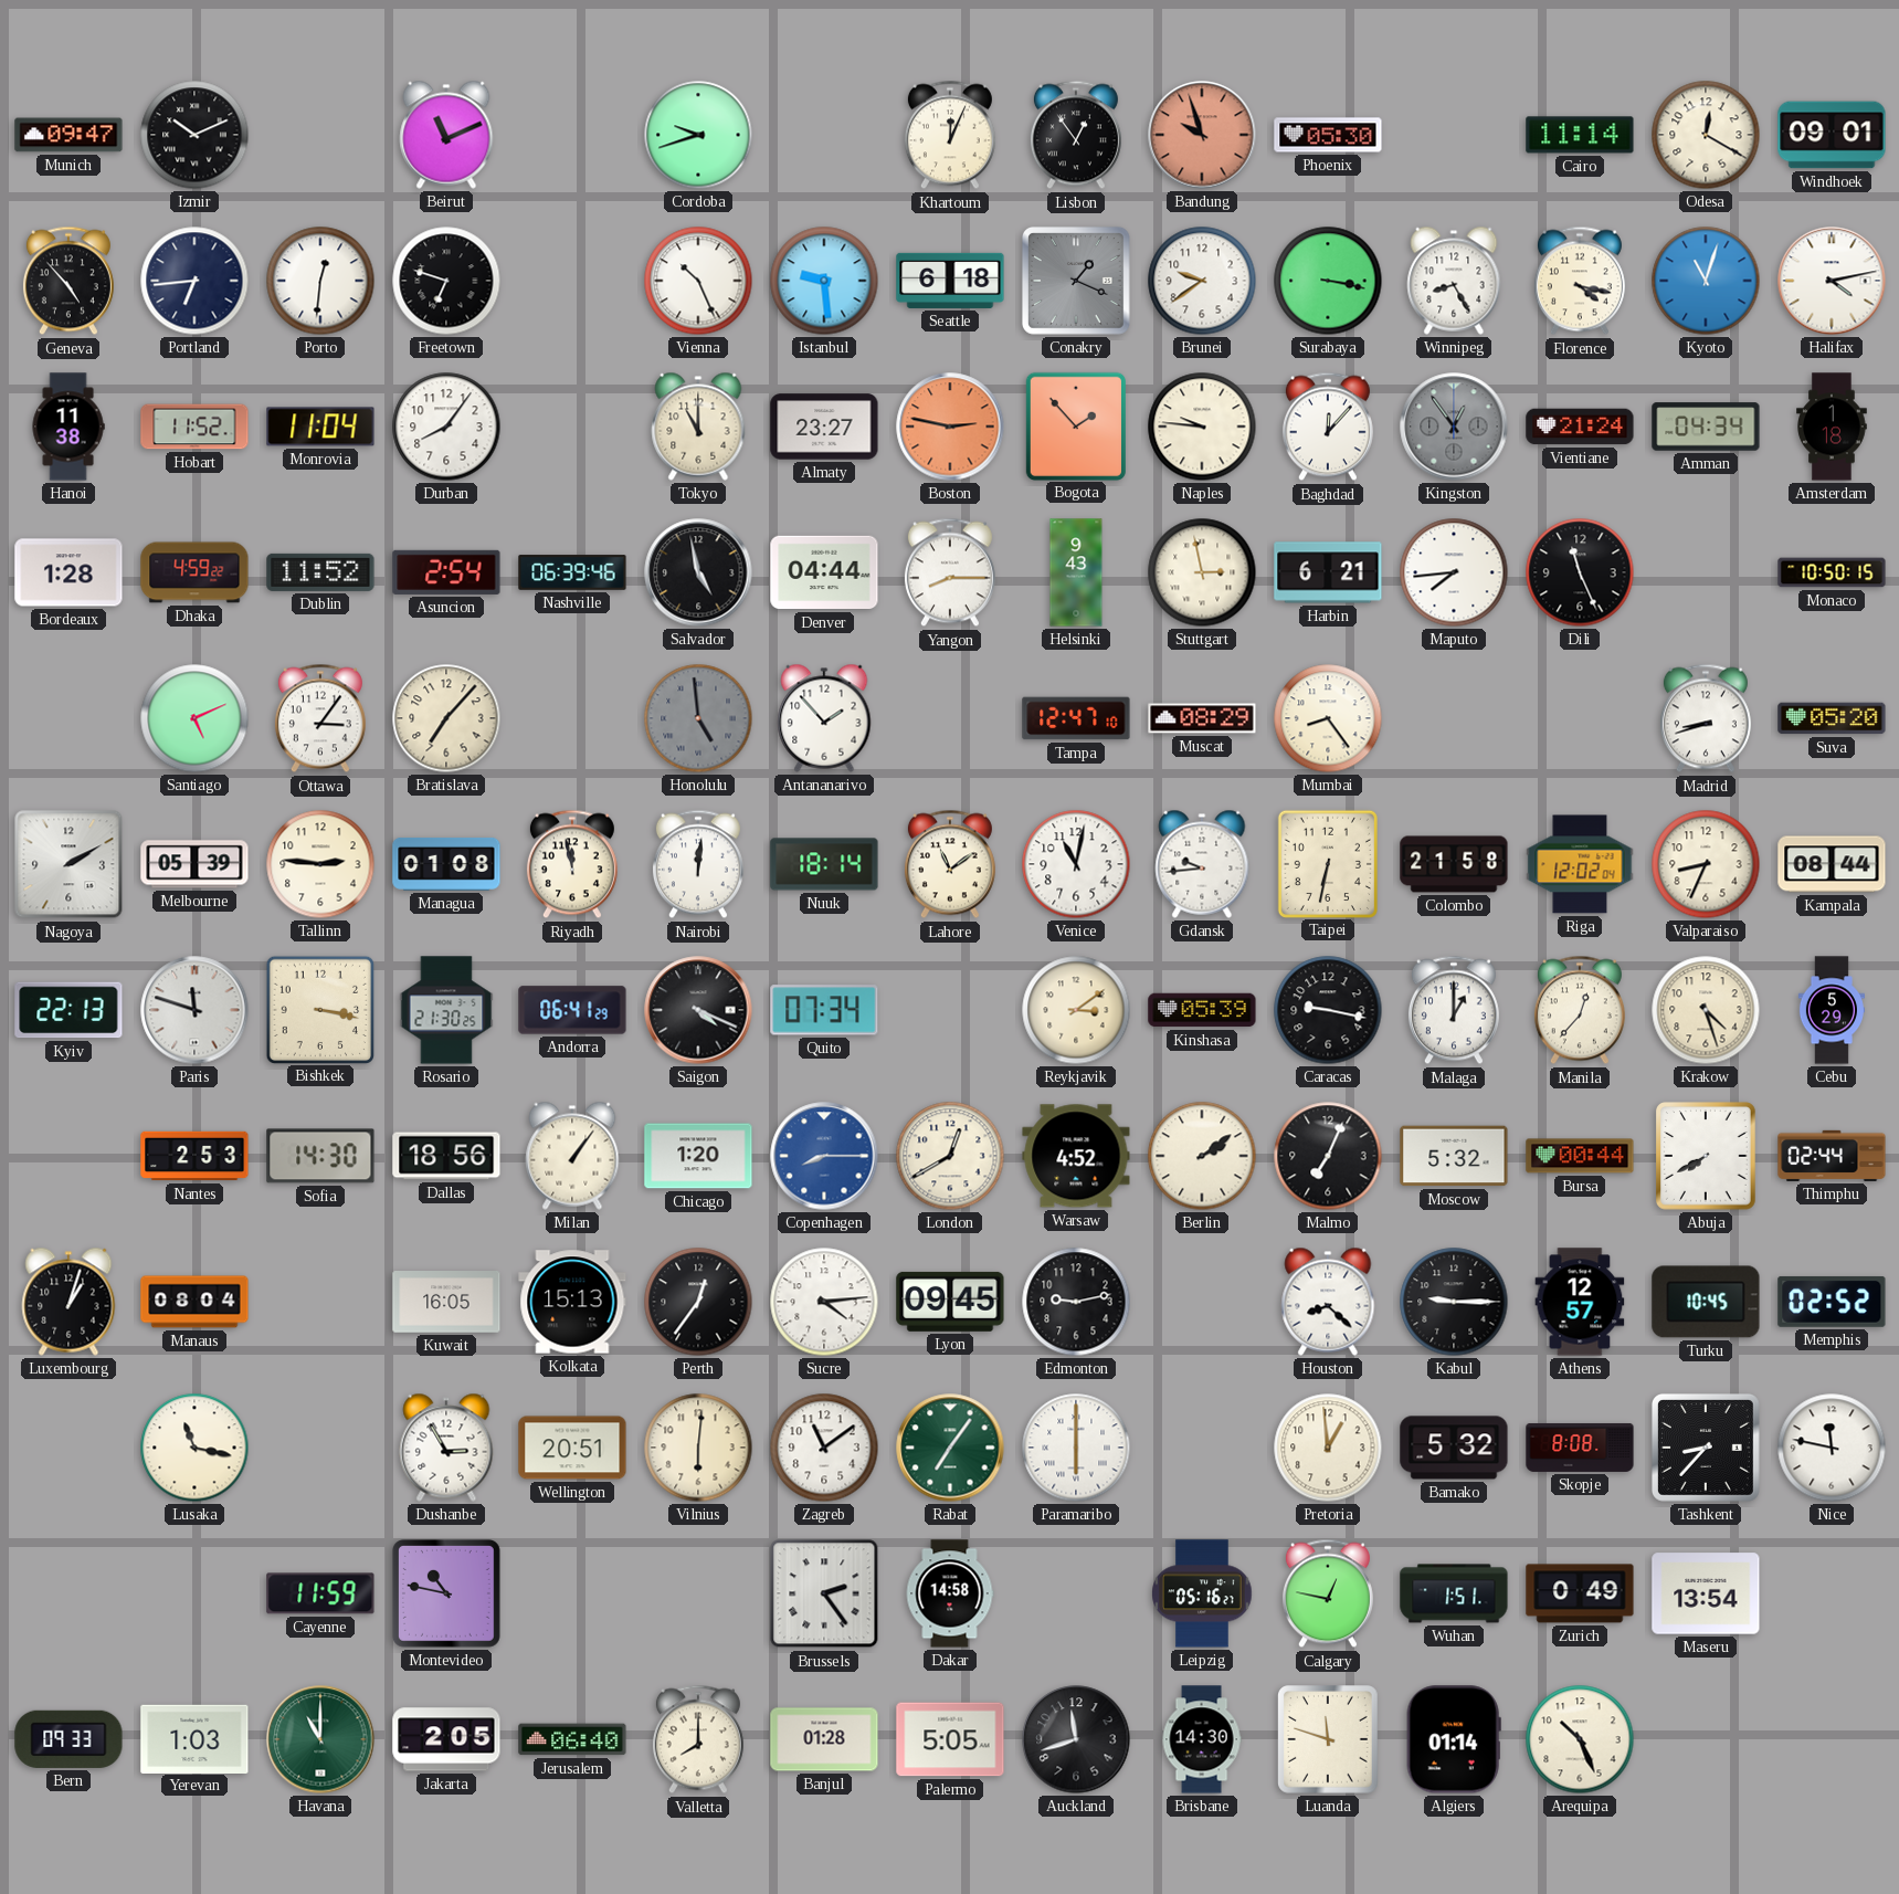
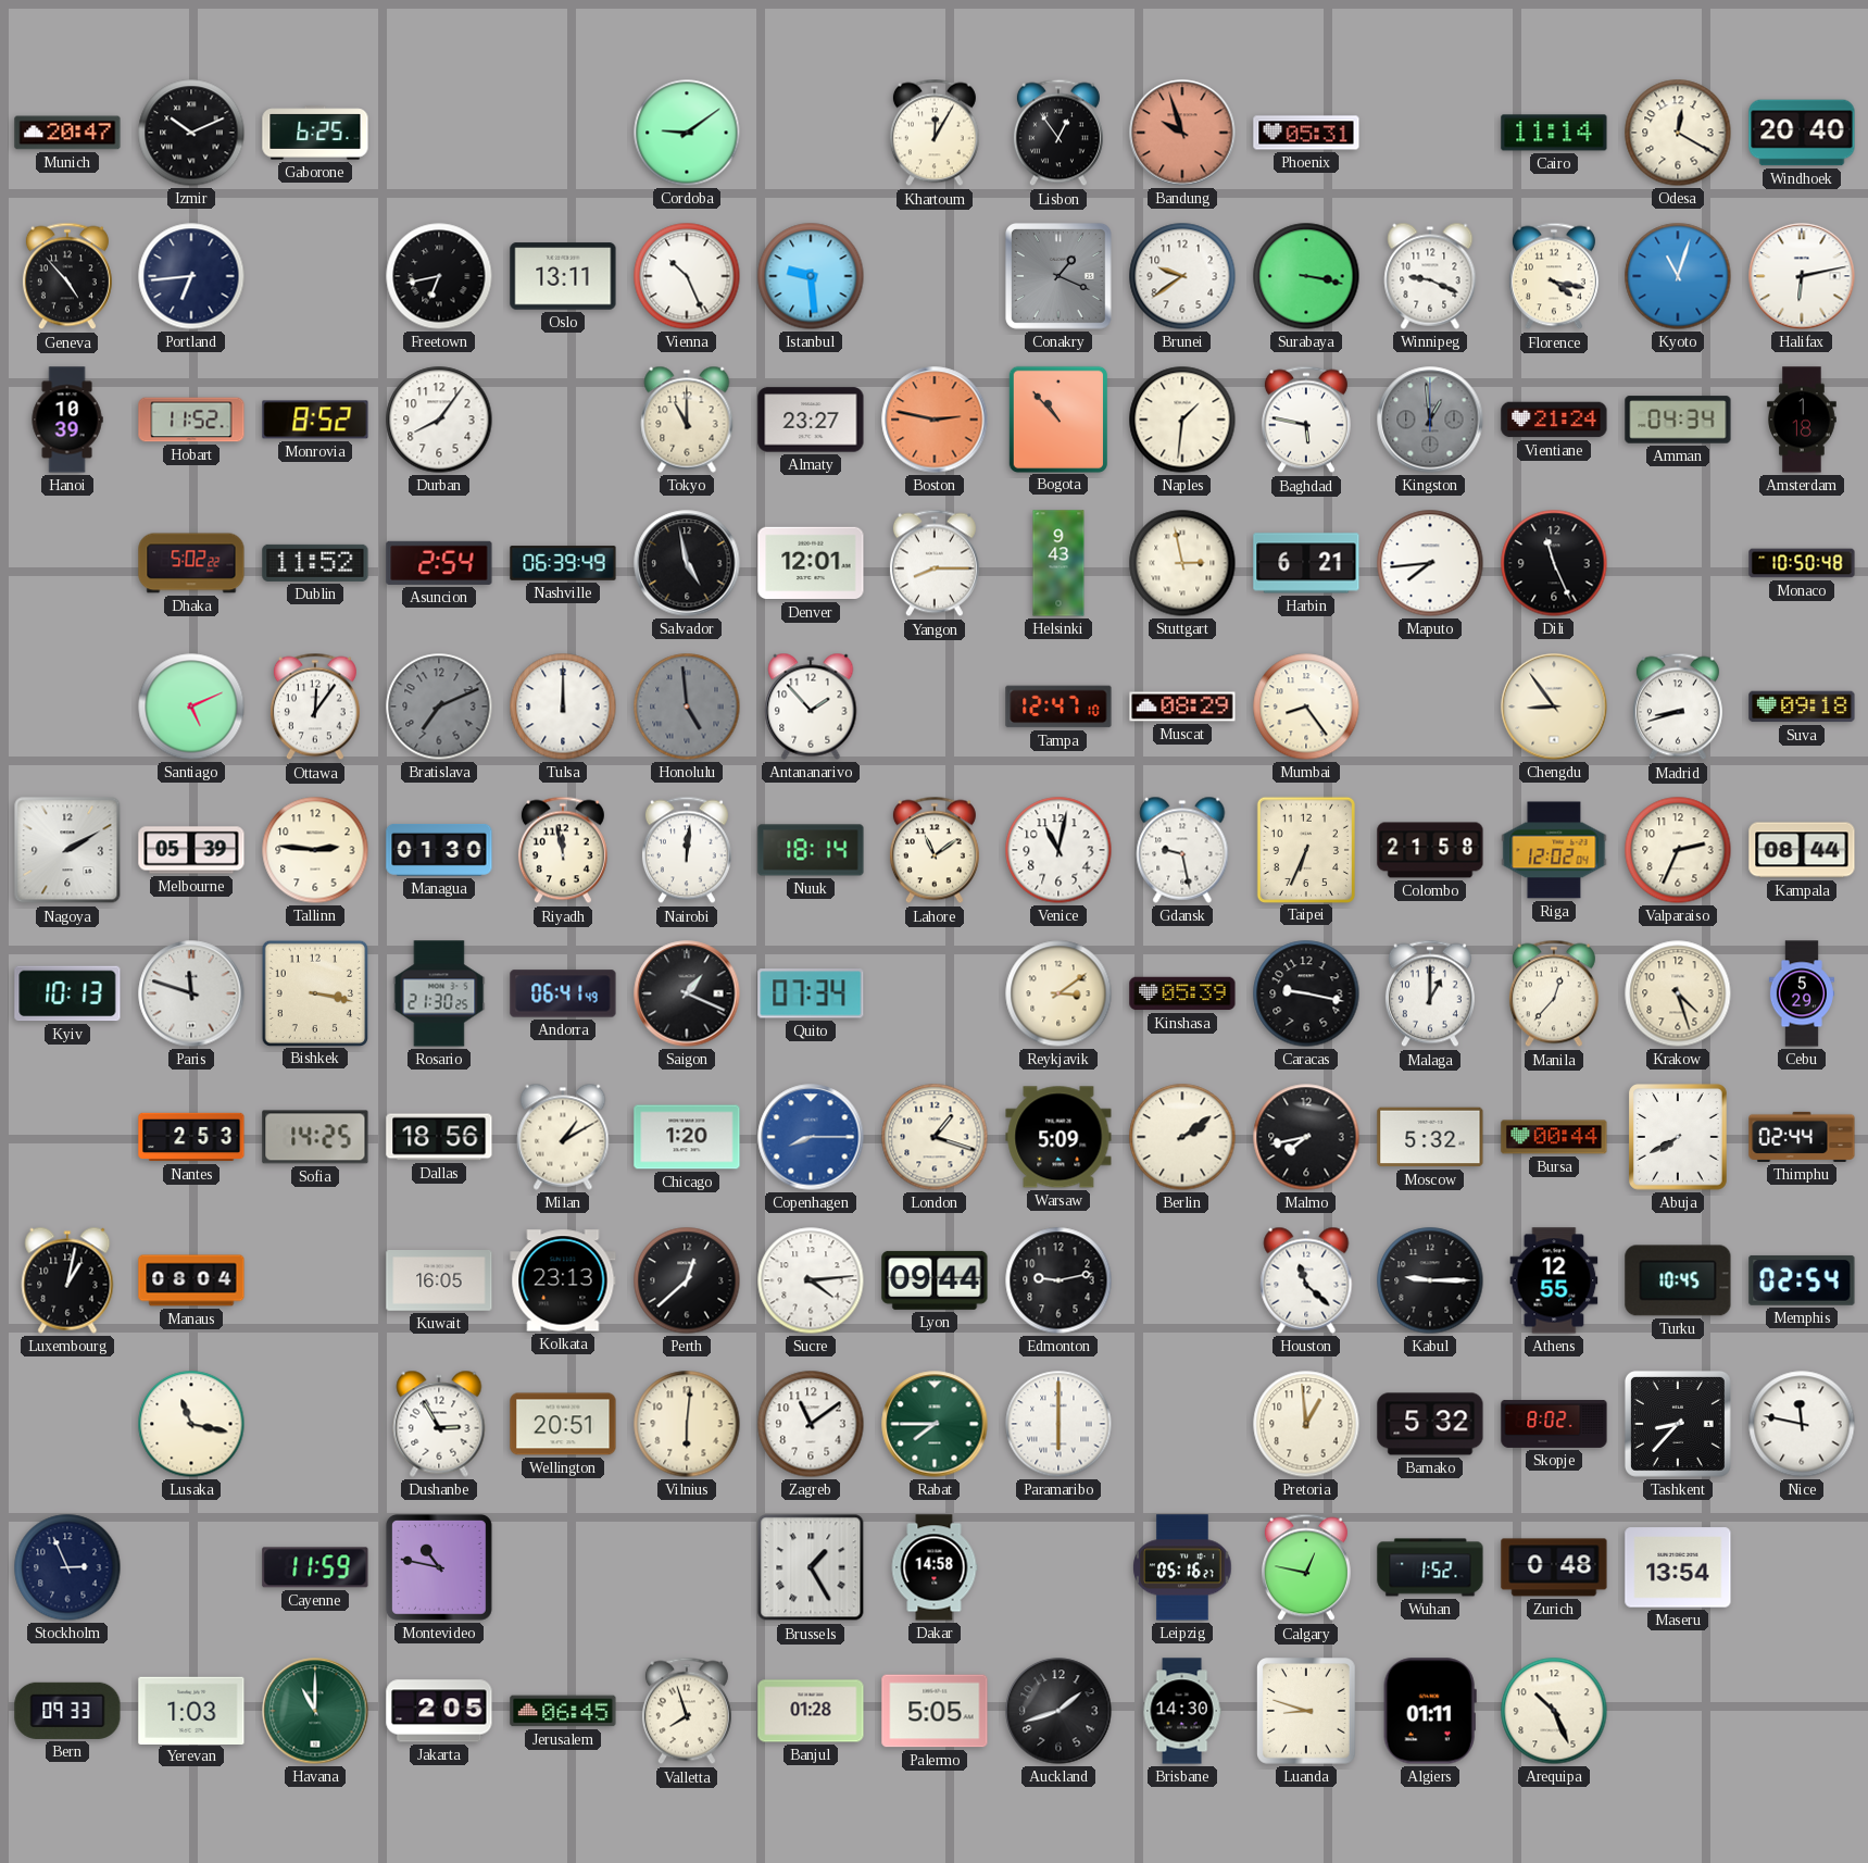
Munich: 09:47 -> 20:47 (67, 133)
Gaborone: none -> 6:25 (315, 133)
Beirut: 11:11 -> none (446, 135)
Cordoba: 9:42 -> 9:09 (687, 133)
Khartoum: 12:04 -> 12:05 (935, 133)
Phoenix: 05:30 -> 05:31 (1306, 133)
Windhoek: 09:01 -> 20:40 (1802, 133)
Porto: 12:31 -> none (320, 281)
Freetown: 6:48 -> 6:43 (439, 276)
Oslo: none -> 13:11 (563, 276)
Seattle: 6:18 -> none (950, 281)
Winnipeg: 8:25 -> 9:19 (1430, 276)
Halifax: 4:13 -> 6:13 (1802, 276)
Hanoi: 11:38 -> 10:39 (67, 420)
Monrovia: 11:04 -> 8:52 (315, 420)
Bogota: 1:53 -> 10:53 (1057, 418)
Naples: 9:46 -> 1:31 (1182, 420)
Baghdad: 12:07 -> 5:47 (1306, 420)
Kingston: 12:54 -> 12:59 (1430, 420)
Bordeaux: 1:28 -> none (68, 572)
Dhaka: 4:59 -> 5:02 (191, 563)
Nashville: 06:39:46 -> 06:39:49 (563, 563)
Denver: 04:44 -> 12:01 (811, 563)
Monaco: 10:50:15 -> 10:50:48 (1802, 563)
Ottawa: 3:06 -> 12:06 (315, 707)
Bratislava: 7:07 -> 7:11 (439, 707)
Bratislava dial: cream -> grey (439, 707)
Tulsa: none -> 12:00 (563, 707)
Chengdu: none -> 8:54 (1554, 707)
Suva: 05:20 -> 09:18 (1802, 707)
Managua: 01:08 -> 01:30 (439, 850)
Gdansk: 9:44 -> 9:28 (1182, 850)
Taipei: 6:32 -> 6:34 (1305, 849)
Valparaiso: 8:34 -> 2:34 (1678, 850)
Kyiv: 22:13 -> 10:13 (67, 993)
Andorra: 06:41:29 -> 06:41:49 (563, 993)
Saigon: 4:19 -> 1:19 (687, 993)
Sofia: 14:30 -> 14:25 (315, 1137)
Milan: 1:06 -> 1:10 (563, 1137)
London: 12:40 -> 1:18 (935, 1137)
Warsaw: 4:52 -> 5:09 (1058, 1137)
Malmo: 7:04 -> 7:43 (1306, 1137)
Luxembourg: 1:03 -> 1:02 (67, 1280)
Kolkata: 15:13 -> 23:13 (563, 1280)
Perth: 12:36 -> 12:38 (687, 1280)
Lyon: 09:45 -> 09:44 (935, 1280)
Houston: 8:22 -> 11:22 (1306, 1280)
Athens: 12:57 -> 12:55 (1554, 1280)
Memphis: 02:52 -> 02:54 (1802, 1280)
Rabat: 7:06 -> 7:45 (935, 1424)
Skopje: 8:08 -> 8:02 (1554, 1424)
Stockholm: none -> 2:56 (67, 1567)
Brussels: 2:24 -> 1:25 (811, 1567)
Wuhan: 1:51 -> 1:52 (1430, 1567)
Zurich: 0:49 -> 0:48 (1554, 1567)
Jerusalem: 06:40 -> 06:45 (563, 1711)
Valletta: 8:00 -> 7:57 (687, 1711)
Auckland: 11:42 -> 1:42 (1058, 1711)
Luanda: 11:48 -> 8:48 (1307, 1712)
Algiers: 01:14 -> 01:11 (1430, 1711)
